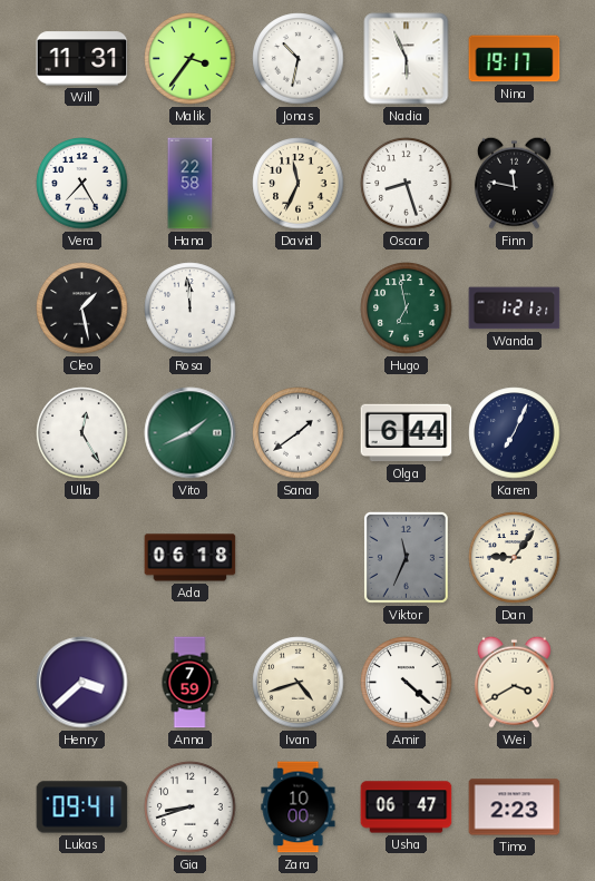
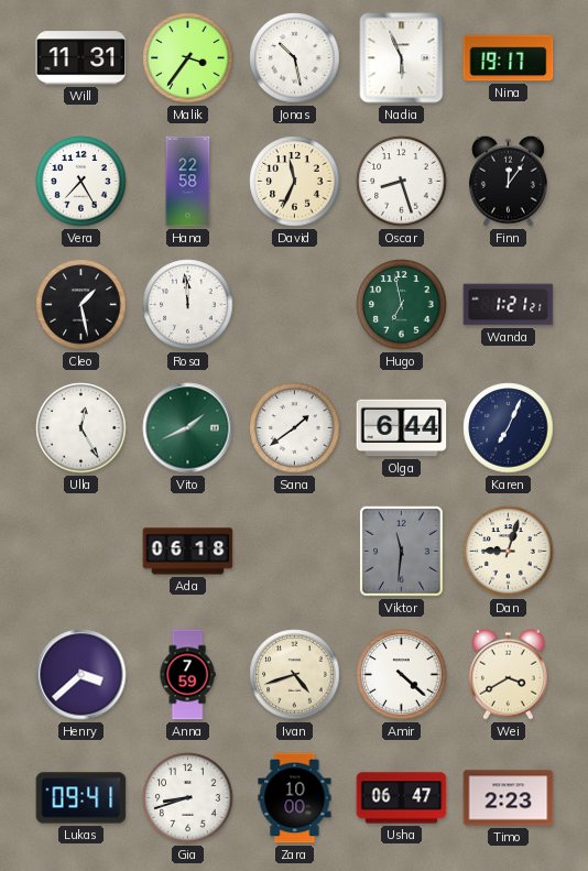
Jonas: 10:32 -> 10:28 (295, 58)
Finn: 11:47 -> 12:06 (509, 181)
Viktor: 11:34 -> 11:31 (401, 551)
Dan: 9:06 -> 9:03 (509, 552)
